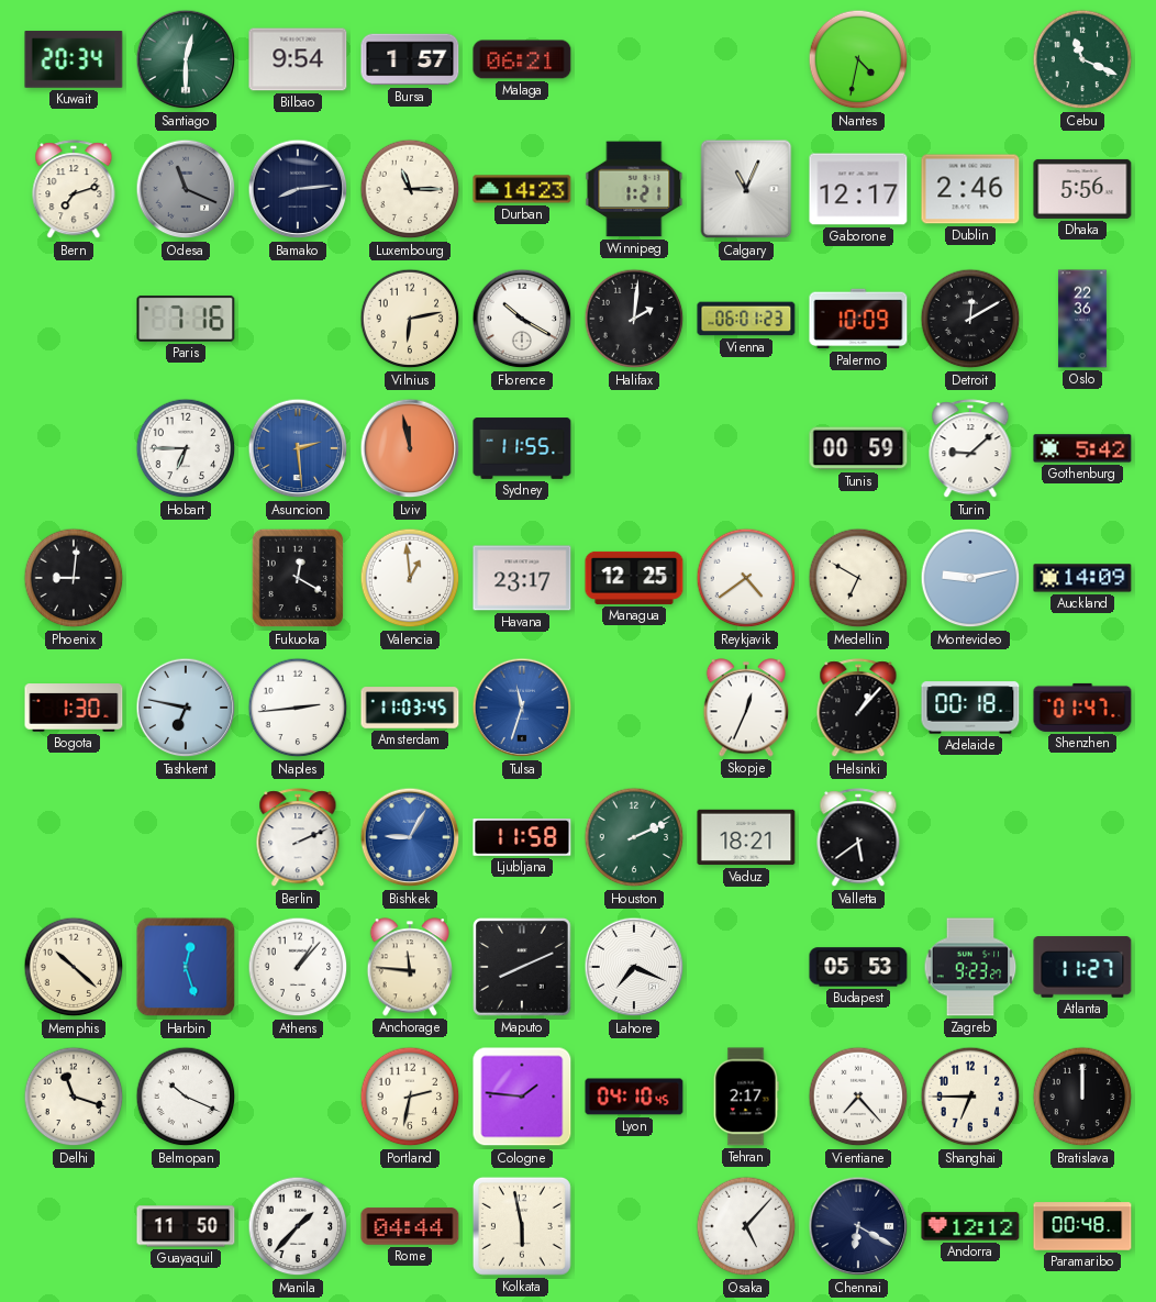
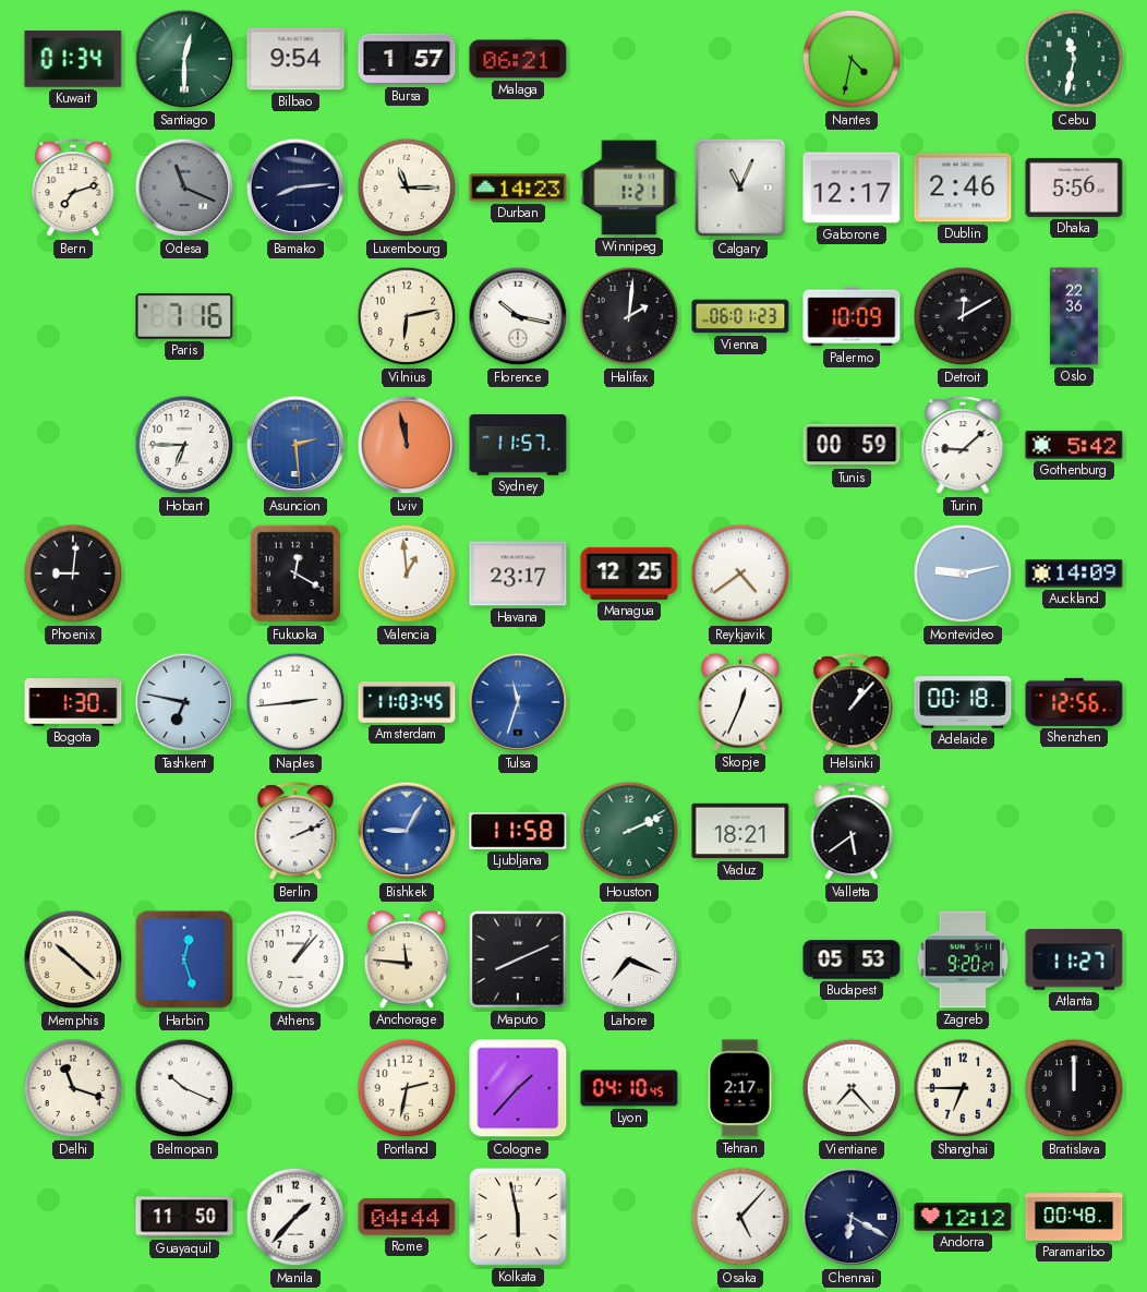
Kuwait: 20:34 -> 01:34 (73, 59)
Cebu: 11:19 -> 11:32 (1074, 59)
Florence: 10:20 -> 10:17 (518, 316)
Sydney: 11:55 -> 11:57 (518, 445)
Medellin: 6:50 -> none (858, 578)
Shenzhen: 01:47 -> 12:56 (1074, 702)
Zagreb: 9:23 -> 9:20 (963, 959)
Cologne: 1:46 -> 1:37 (518, 1088)
